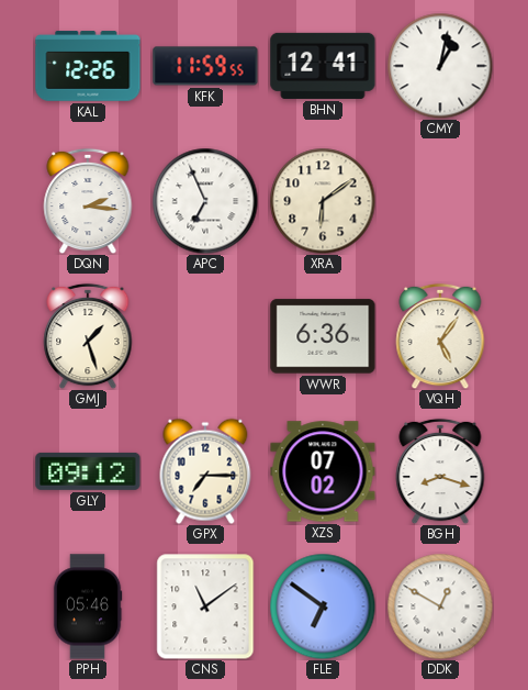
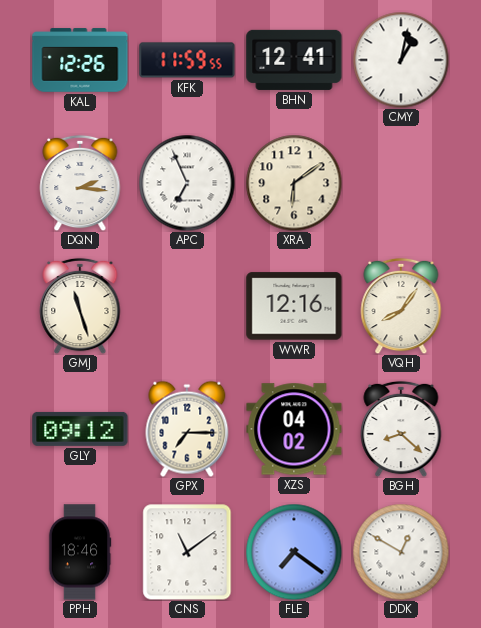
GMJ: 1:27 -> 11:27 (80, 306)
WWR: 6:36 -> 12:16 (294, 306)
VQH: 5:06 -> 8:06 (401, 306)
XZS: 07:02 -> 04:02 (294, 429)
BGH: 8:18 -> 8:22 (401, 429)
PPH: 05:46 -> 18:46 (80, 552)
FLE: 6:51 -> 7:21 (294, 552)
